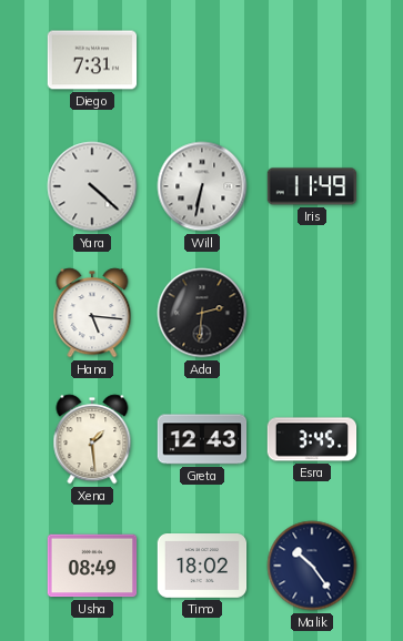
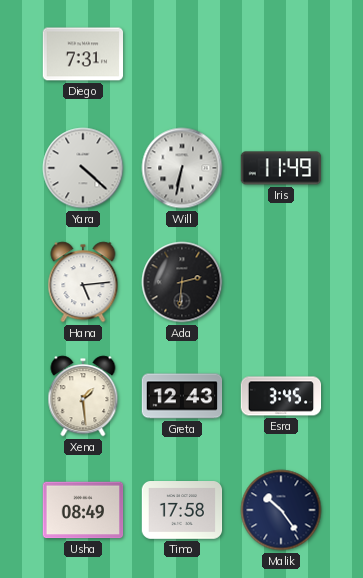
Hana: 5:16 -> 5:14 (83, 282)
Timo: 18:02 -> 17:58 (182, 511)
